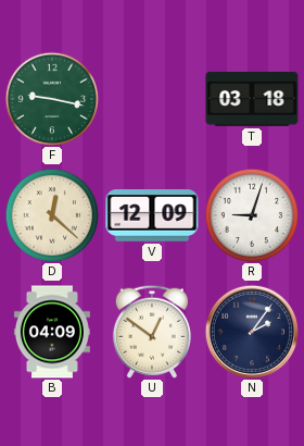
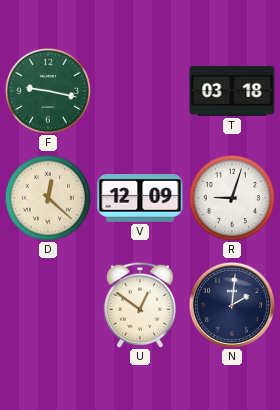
B: 04:09 -> none (52, 332)
N: 2:06 -> 2:01 (232, 305)
